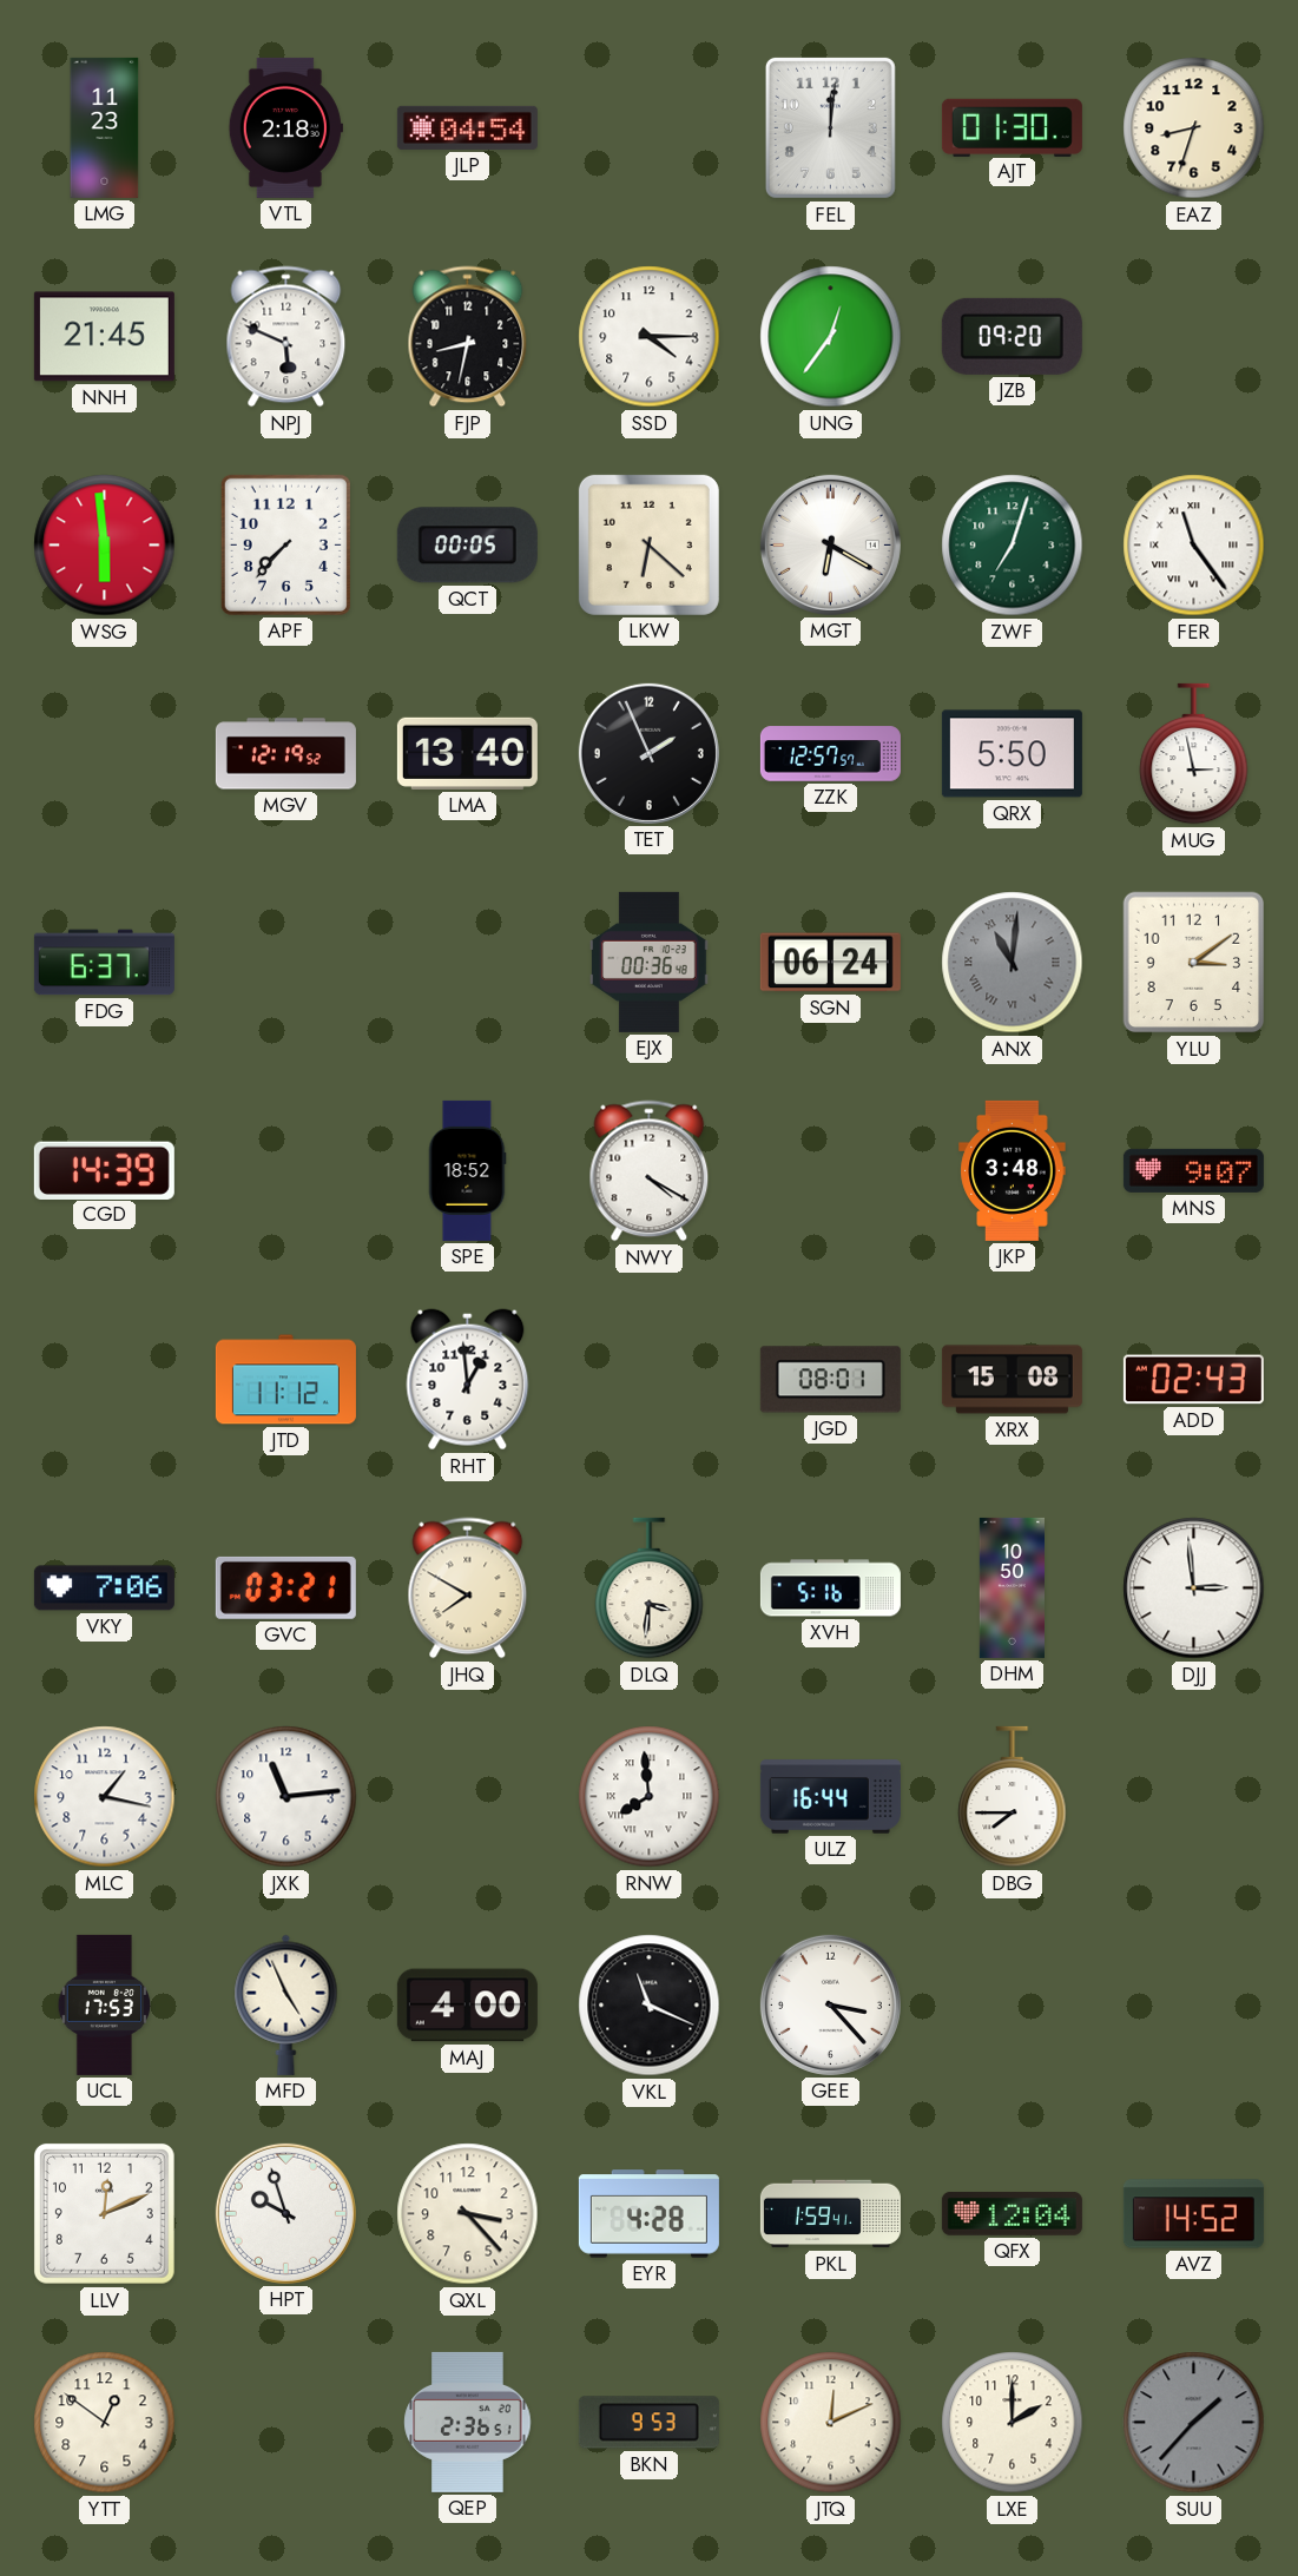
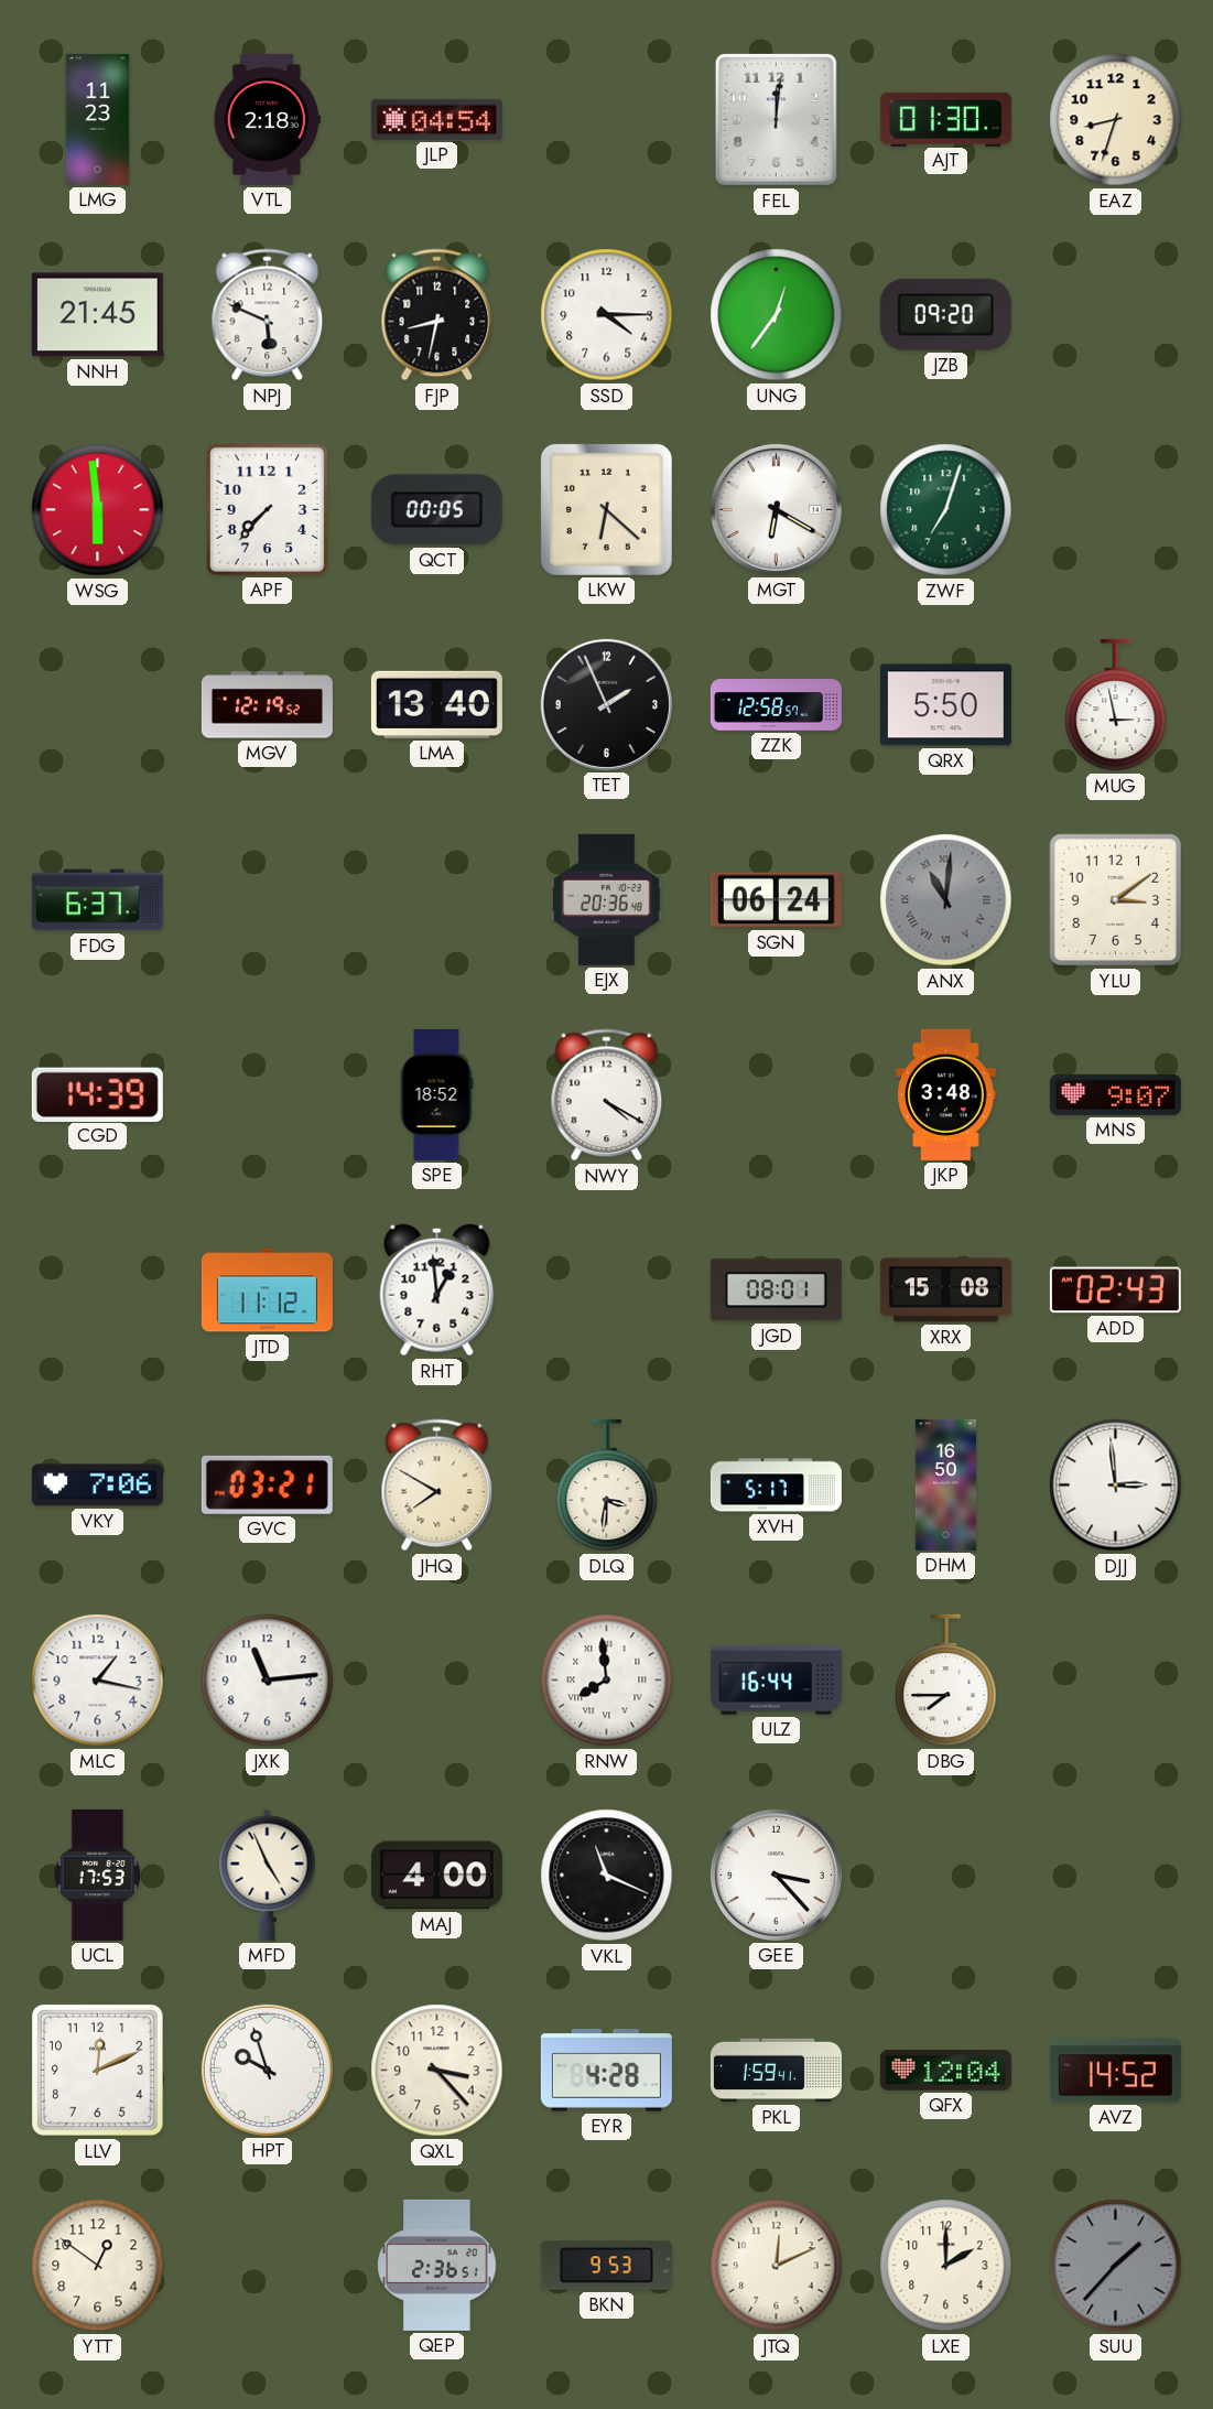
FER: 11:24 -> none (1194, 546)
ZZK: 12:57 -> 12:58 (776, 705)
EJX: 00:36 -> 20:36 (607, 899)
XVH: 5:16 -> 5:17 (776, 1486)
DHM: 10:50 -> 16:50 (945, 1484)
